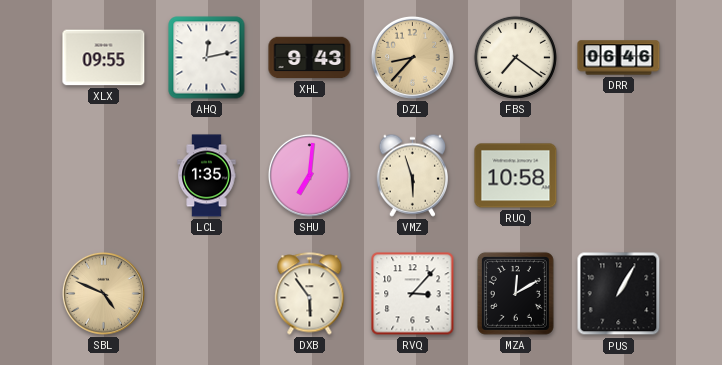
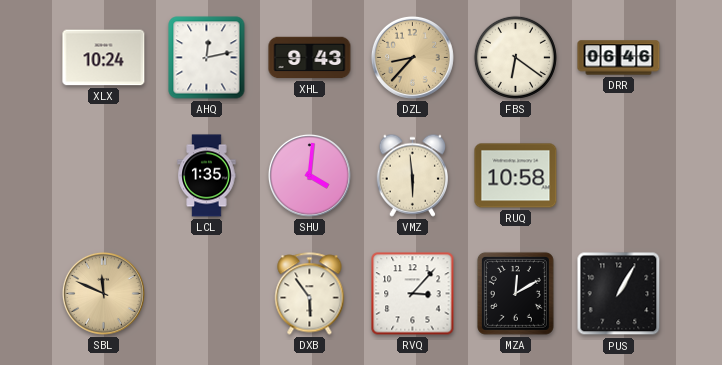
XLX: 09:55 -> 10:24 (104, 58)
FBS: 7:21 -> 6:21 (515, 57)
SHU: 7:01 -> 4:01 (309, 175)
VMZ: 5:57 -> 5:59 (412, 175)
SBL: 4:49 -> 11:49 (103, 293)
